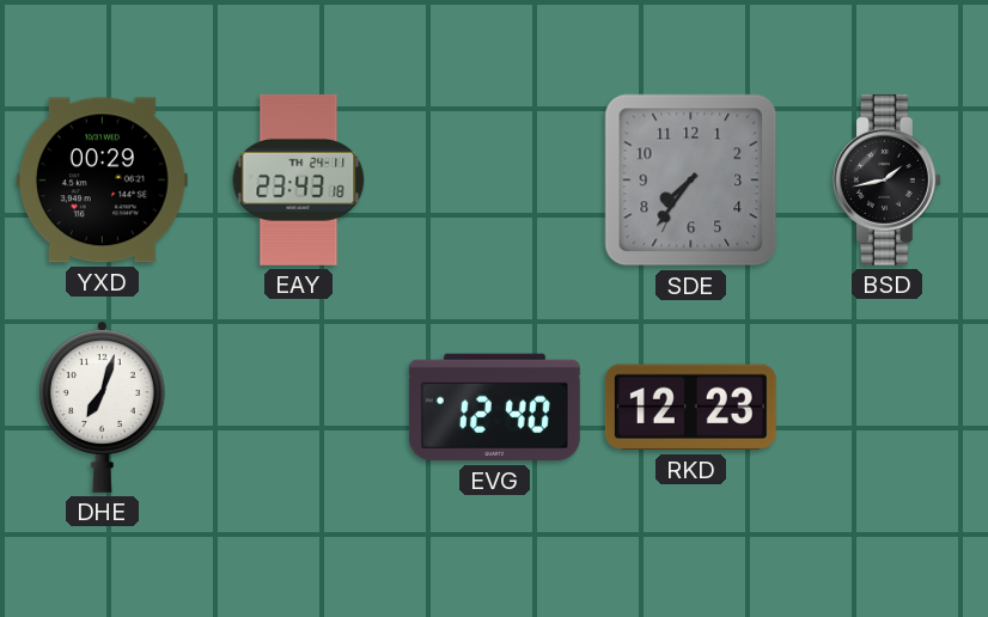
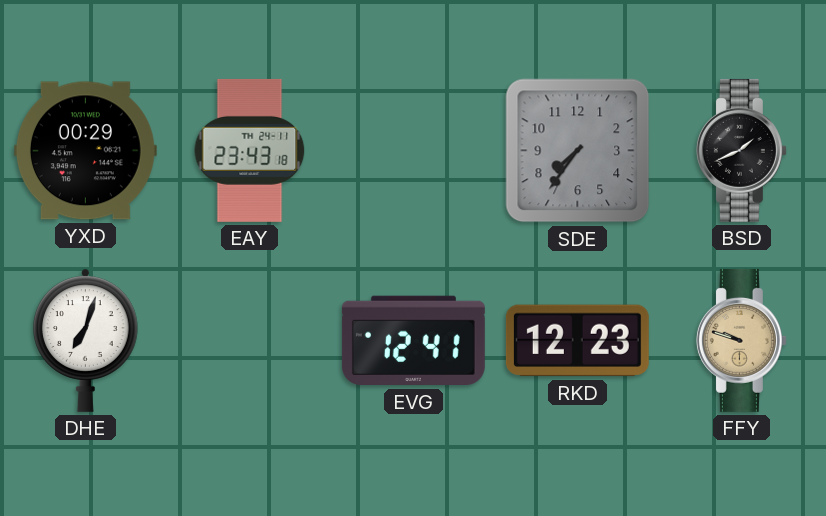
BSD: 1:43 -> 1:41 (741, 150)
EVG: 12:40 -> 12:41 (413, 341)
FFY: none -> 9:48 (741, 340)
